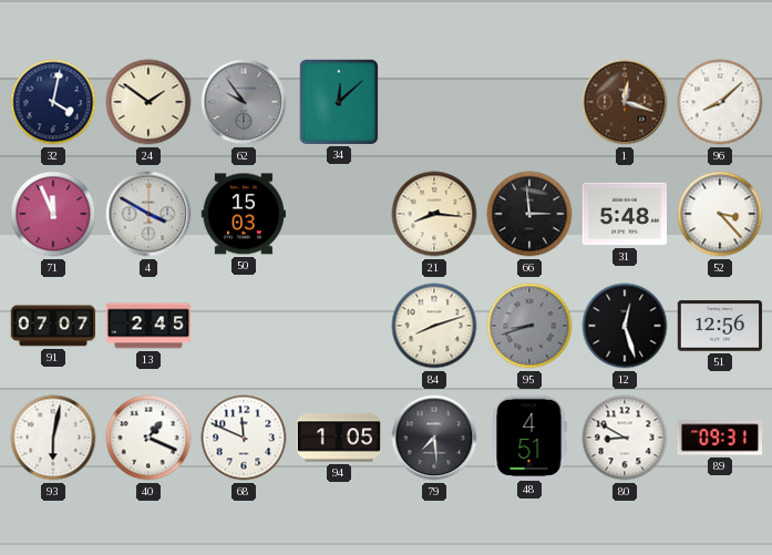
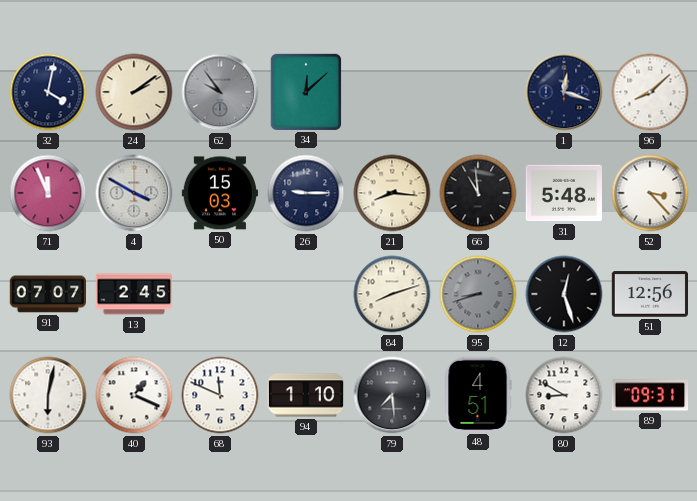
24: 1:51 -> 2:09 (134, 92)
1 dial: brown -> navy (564, 92)
26: none -> 9:15 (306, 193)
66: 2:59 -> 10:59 (478, 193)
94: 1:05 -> 1:10 (305, 395)
